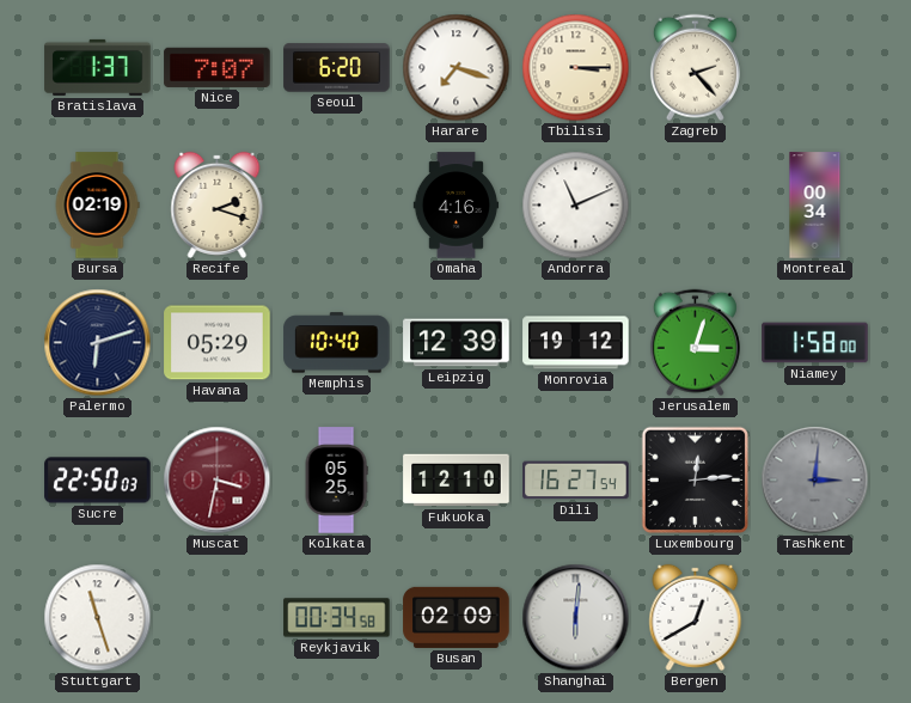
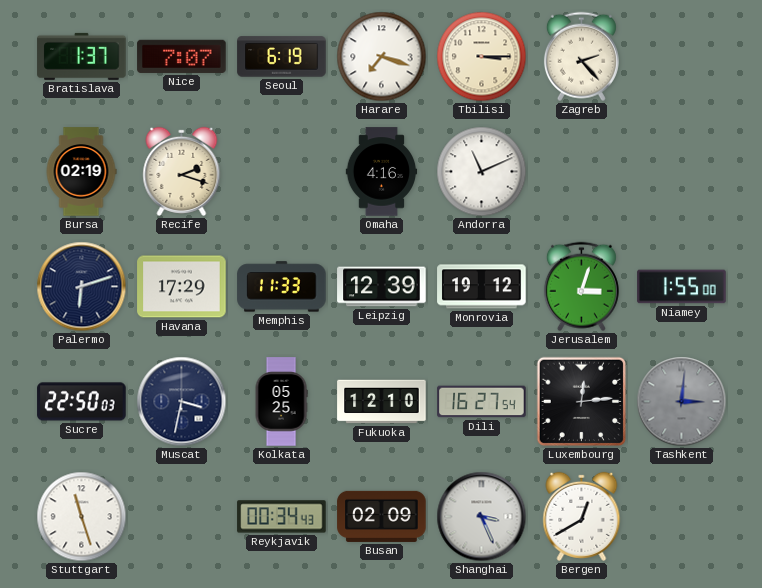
Seoul: 6:20 -> 6:19 (282, 57)
Montreal: 00:34 -> none (815, 206)
Havana: 05:29 -> 17:29 (182, 287)
Memphis: 10:40 -> 11:33 (282, 287)
Niamey: 1:58 -> 1:55 (682, 287)
Muscat dial: burgundy -> navy (182, 402)
Reykjavik: 00:34:58 -> 00:34:43 (282, 517)
Shanghai: 6:01 -> 3:26 (482, 517)
